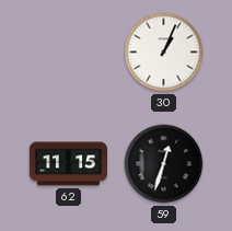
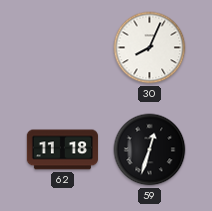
30: 1:04 -> 8:04 (150, 48)
62: 11:15 -> 11:18 (62, 150)
